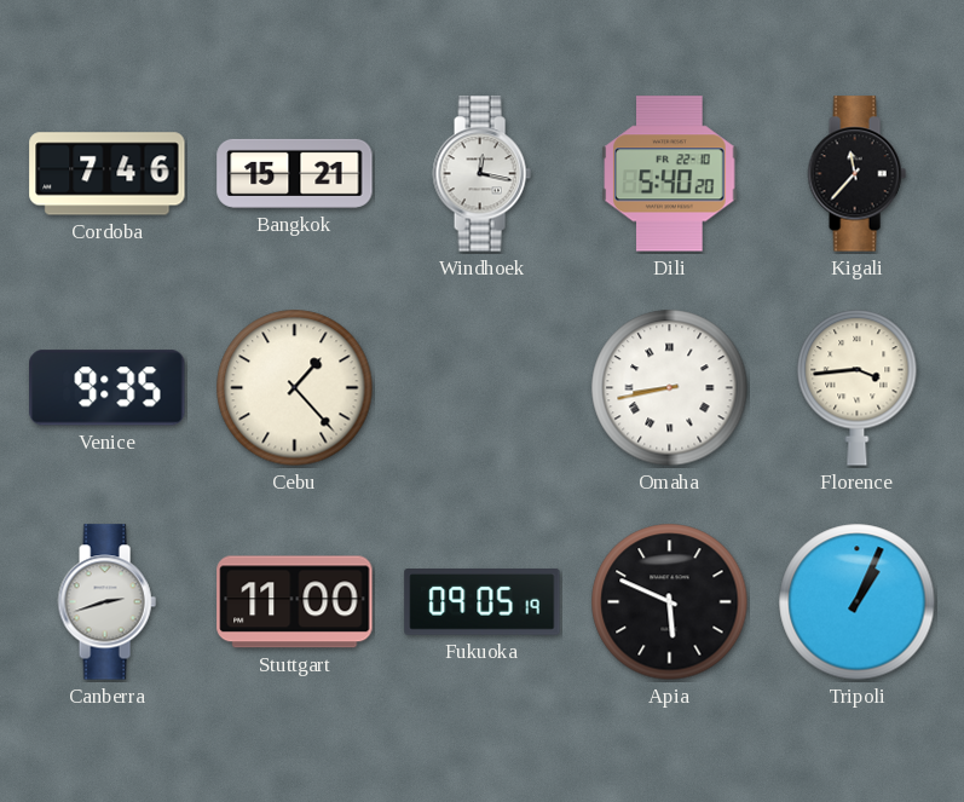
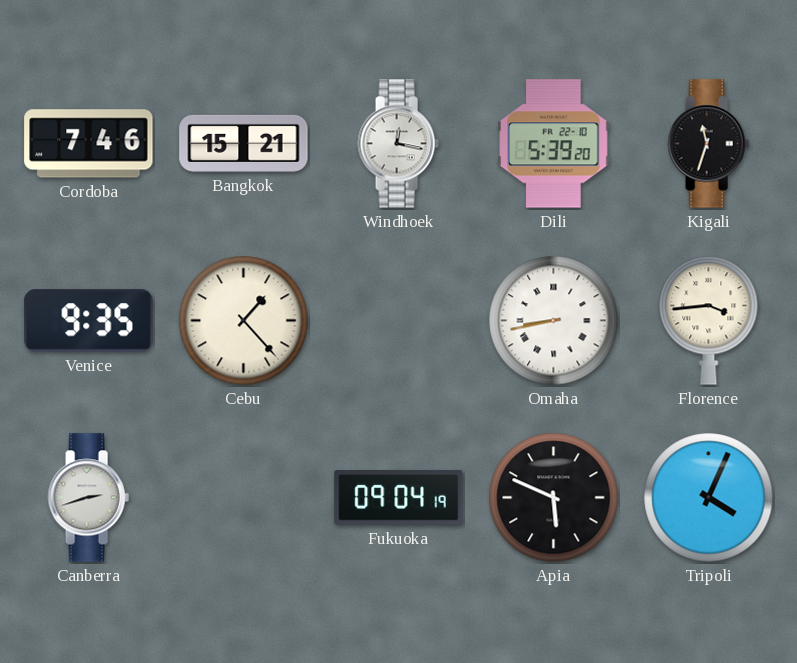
Dili: 5:40 -> 5:39 (554, 144)
Kigali: 11:37 -> 11:33 (708, 144)
Stuttgart: 11:00 -> none (295, 602)
Fukuoka: 09:05 -> 09:04 (399, 498)
Tripoli: 1:04 -> 4:04 (709, 498)
